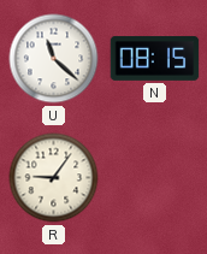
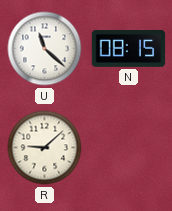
R: 9:06 -> 9:08 (45, 148)
